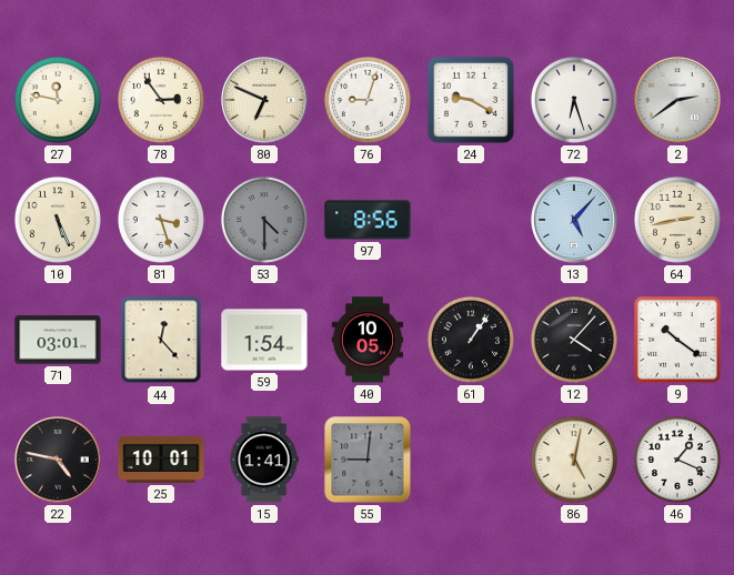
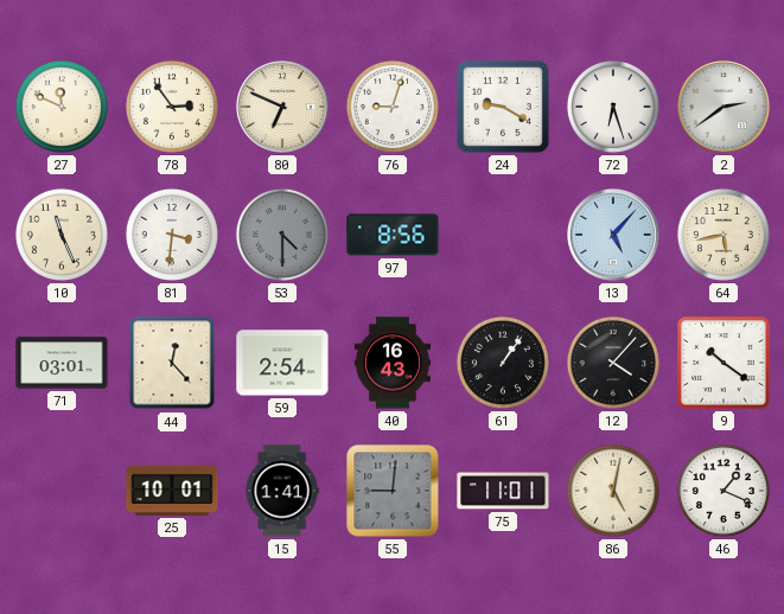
27: 11:47 -> 11:49 (62, 107)
10: 5:26 -> 11:26 (62, 235)
81: 3:27 -> 3:31 (172, 235)
64: 2:43 -> 5:43 (724, 235)
59: 1:54 -> 2:54 (282, 363)
40: 10:05 -> 16:43 (393, 363)
22: 4:47 -> none (58, 460)
75: none -> 11:01 (503, 491)
